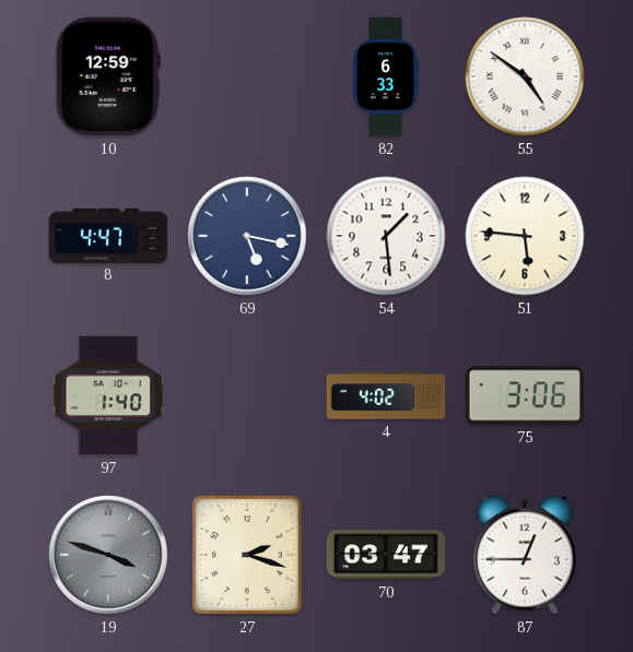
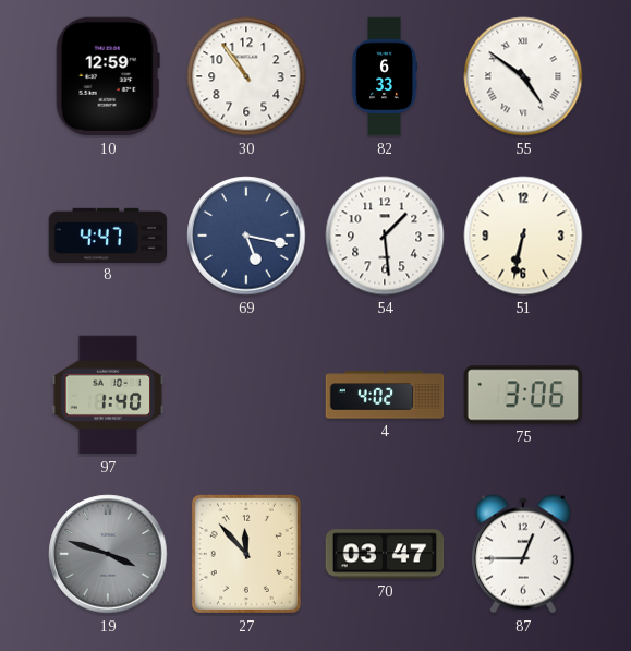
30: none -> 10:54 (246, 76)
51: 5:46 -> 6:32 (523, 236)
27: 2:18 -> 11:53 (246, 554)
